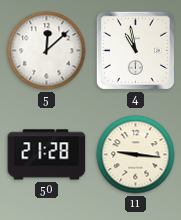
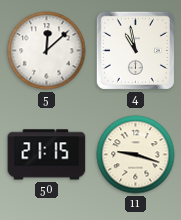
50: 21:28 -> 21:15 (47, 155)
11: 9:16 -> 9:18 (136, 155)
